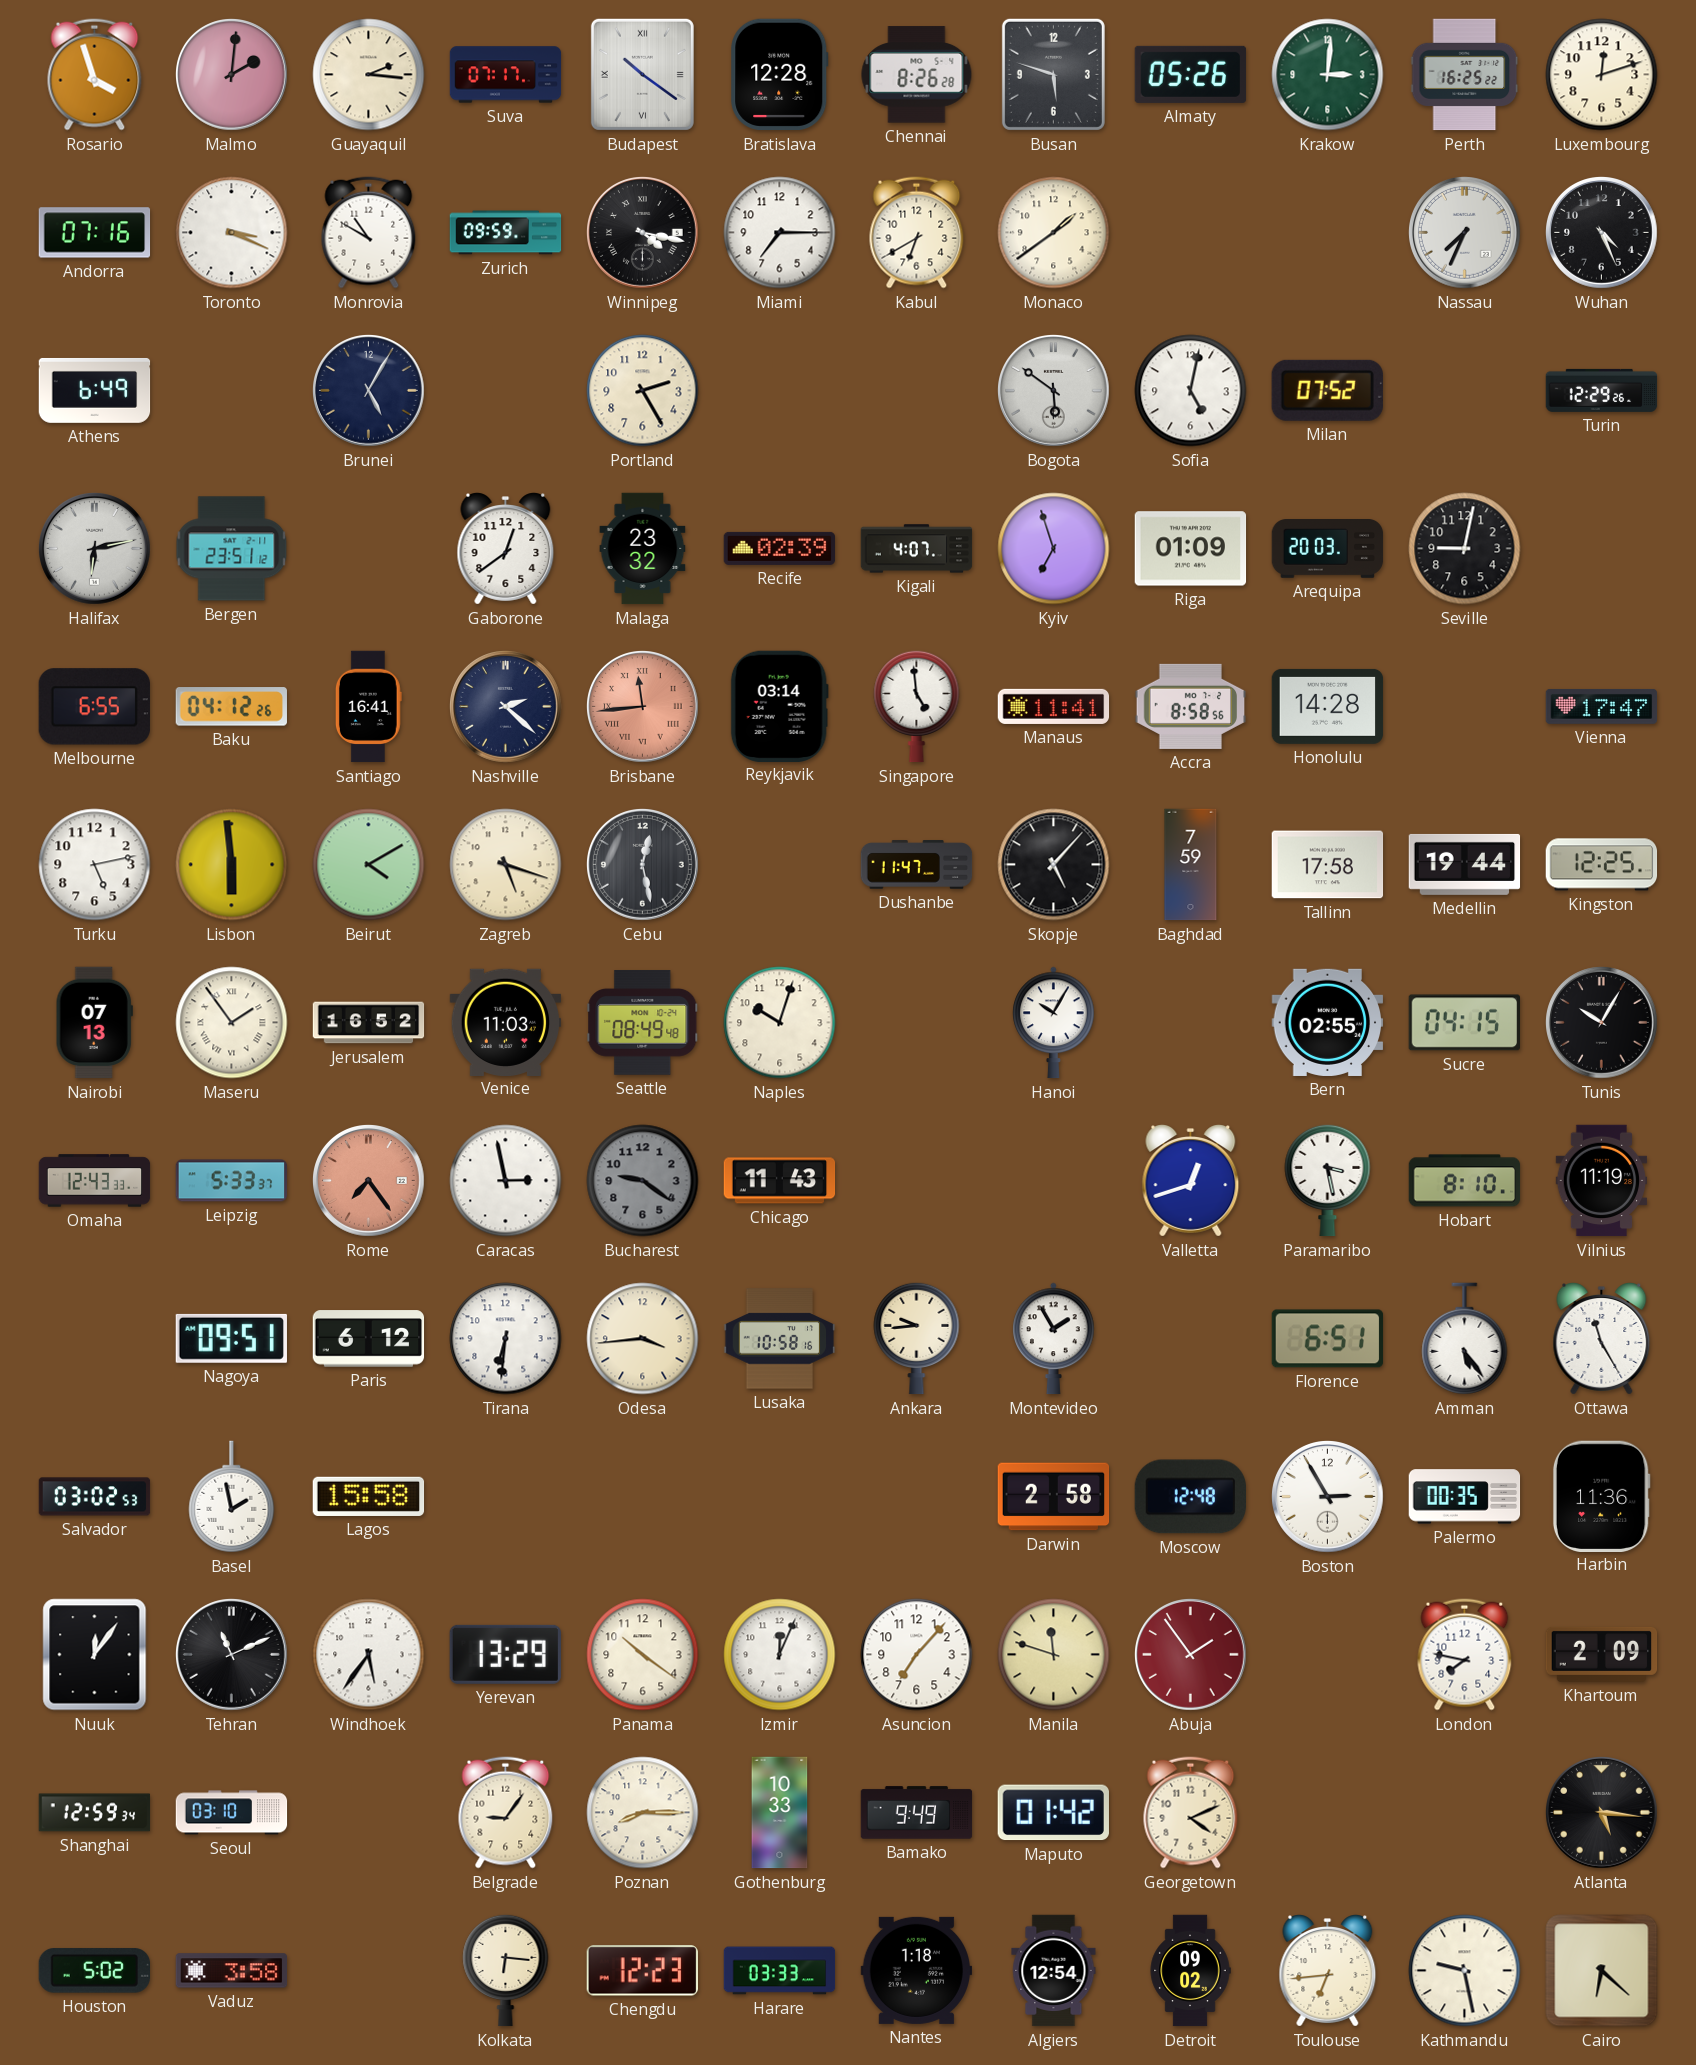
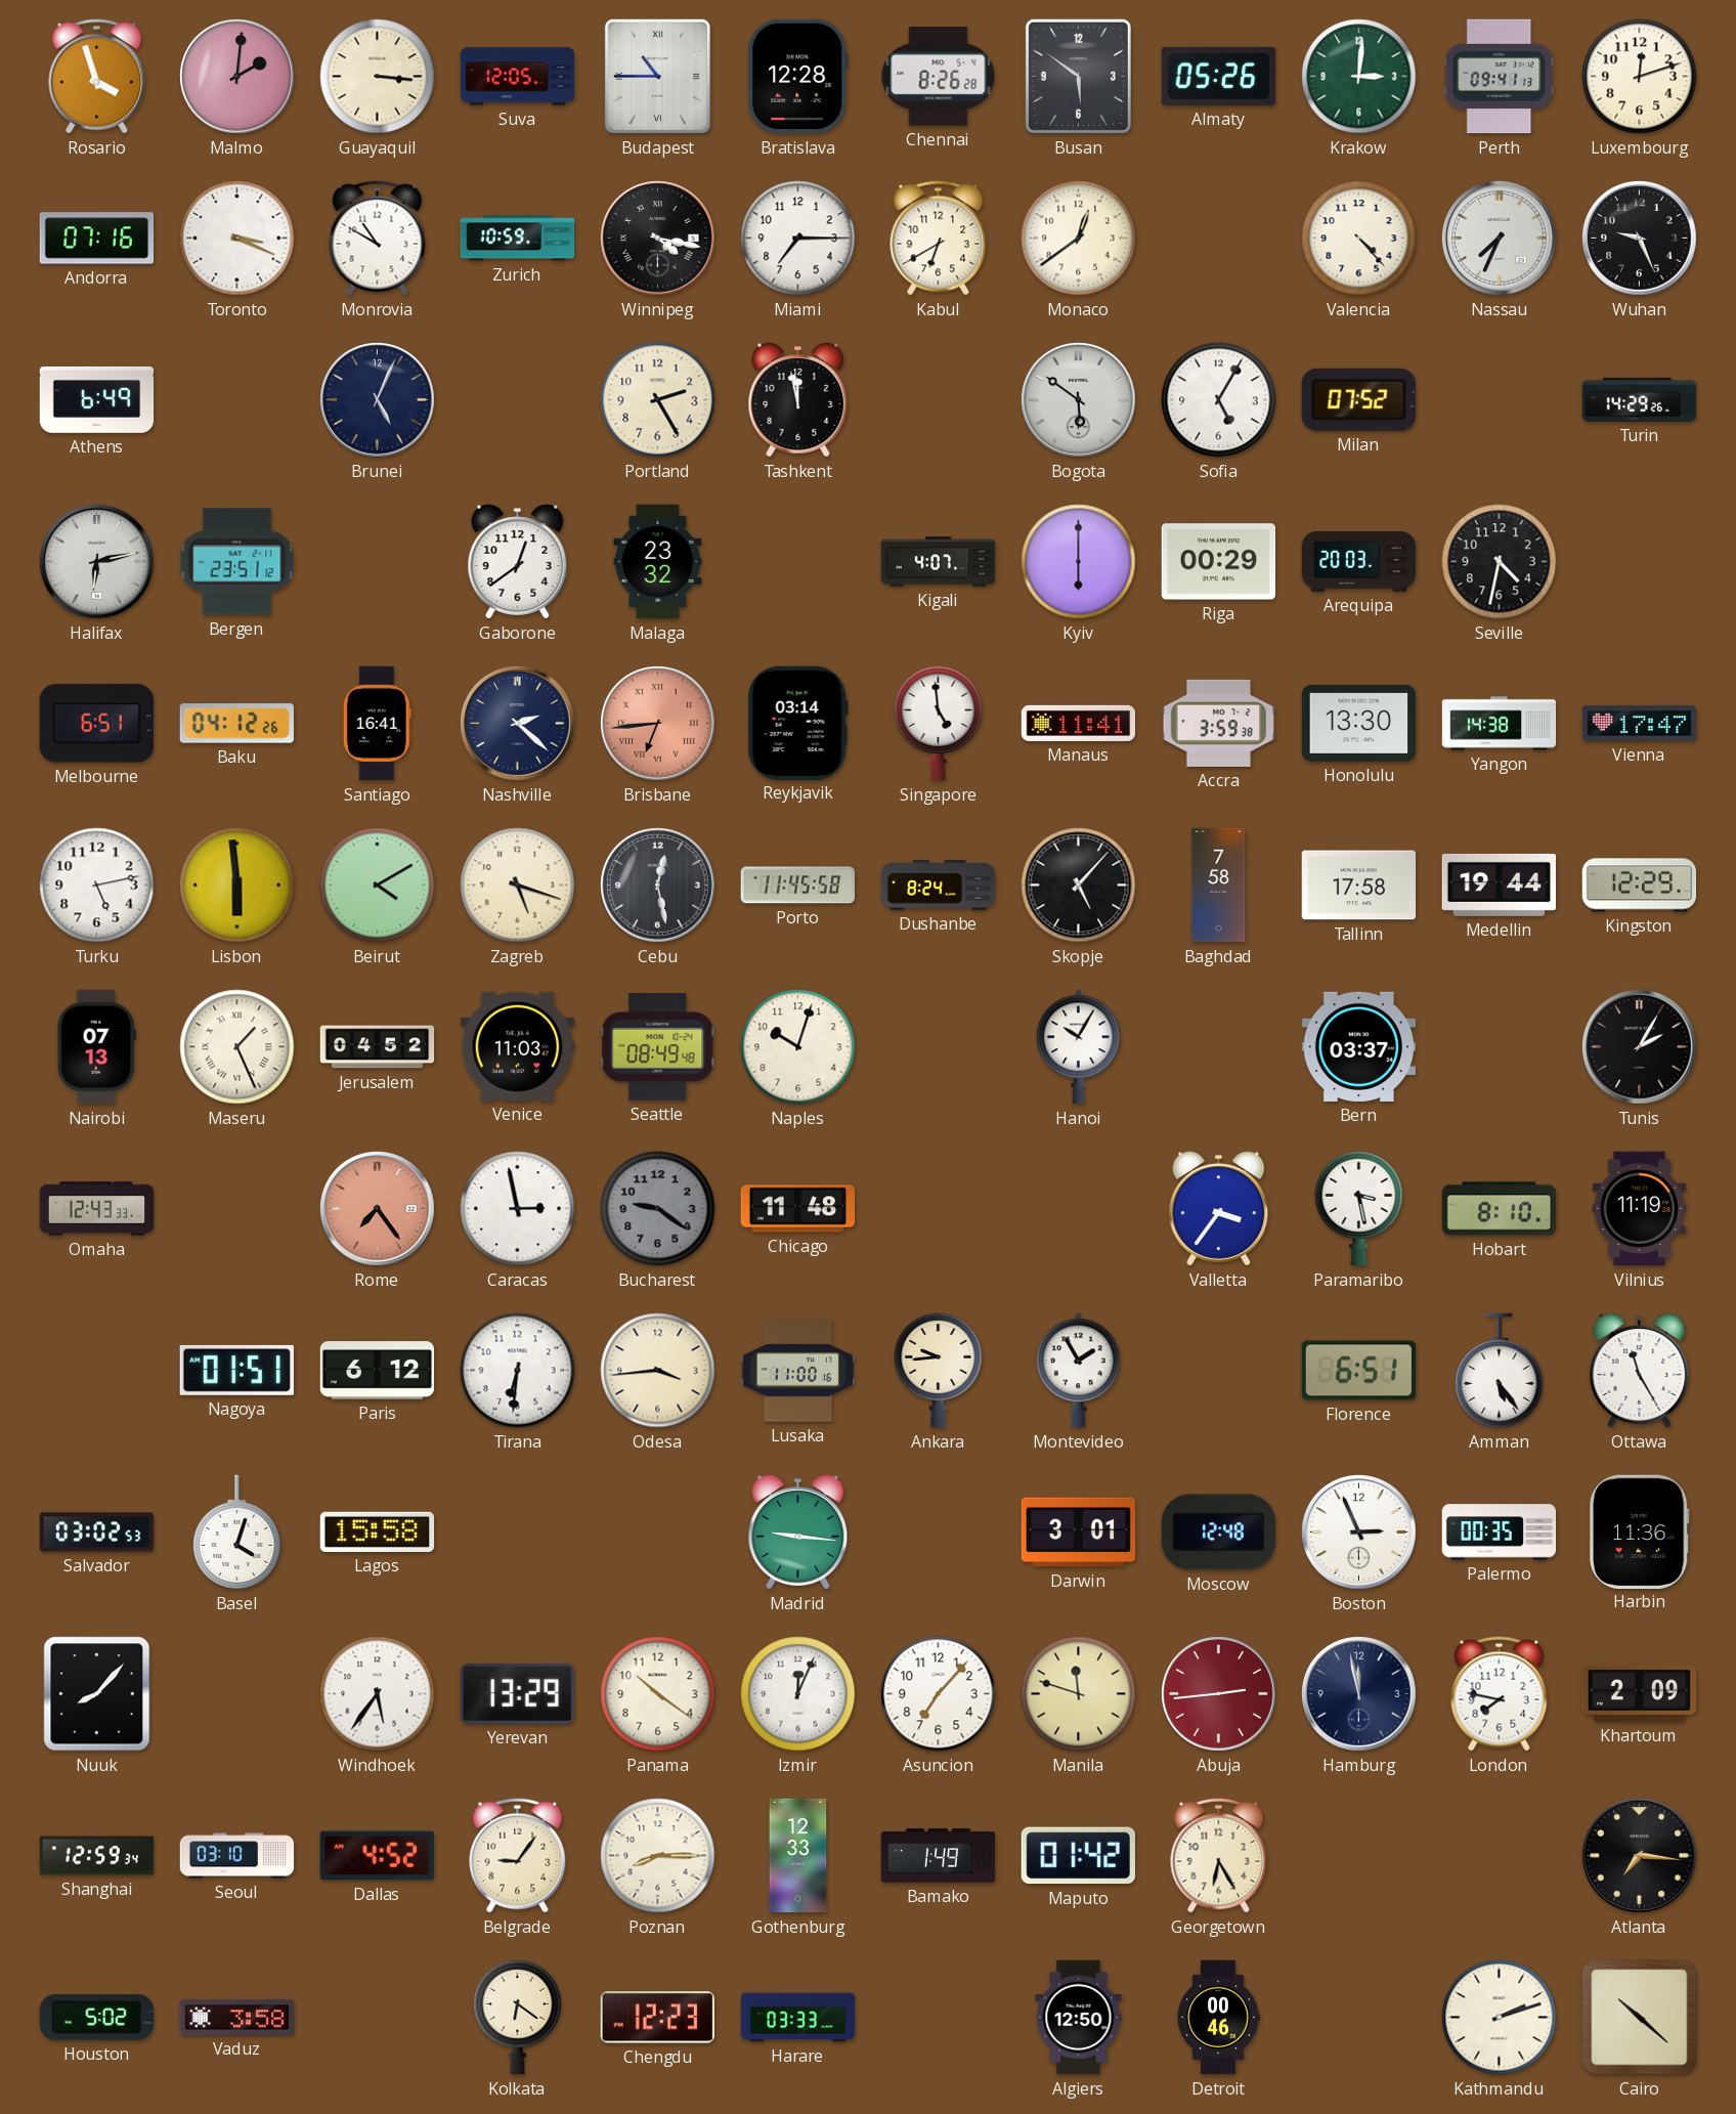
Guayaquil: 2:16 -> 3:16 (378, 77)
Suva: 07:17 -> 12:05 (518, 77)
Budapest: 10:21 -> 10:45 (657, 76)
Busan: 5:48 -> 5:51 (1078, 76)
Perth: 16:25 -> 09:41 (1500, 77)
Zurich: 09:59 -> 10:59 (518, 239)
Monaco: 1:39 -> 12:39 (1079, 239)
Valencia: none -> 4:23 (1359, 239)
Wuhan: 4:26 -> 9:26 (1640, 239)
Brunei: 5:05 -> 5:04 (378, 400)
Tashkent: none -> 11:58 (798, 400)
Sofia: 5:02 -> 5:05 (1219, 400)
Turin: 12:29 -> 14:29 (1640, 399)
Recife: 02:39 -> none (780, 548)
Kyiv: 6:57 -> 6:00 (1079, 562)
Riga: 01:09 -> 00:29 (1219, 562)
Seville: 9:02 -> 4:32 (1500, 562)
Melbourne: 6:55 -> 6:51 (96, 724)
Brisbane: 11:44 -> 6:44 (658, 724)
Accra: 8:58 -> 3:59 (1219, 723)
Honolulu: 14:28 -> 13:30 (1359, 723)
Yangon: none -> 14:38 (1500, 724)
Porto: none -> 11:45 (797, 886)
Dushanbe: 11:47 -> 8:24 (939, 886)
Baghdad: 7:59 -> 7:58 (1219, 886)
Kingston: 12:25 -> 12:29 (1640, 886)
Maseru: 1:54 -> 1:26 (237, 1047)
Jerusalem: 16:52 -> 04:52 (378, 1047)
Bern: 02:55 -> 03:37 (1359, 1046)
Sucre: 04:15 -> none (1464, 1023)
Tunis: 10:05 -> 2:05 (1640, 1047)
Leipzig: 5:33 -> none (232, 1181)
Chicago: 11:43 -> 11:48 (798, 1209)
Valletta: 12:42 -> 3:36 (1219, 1209)
Nagoya: 09:51 -> 01:51 (236, 1370)
Lusaka: 10:58 -> 11:00 (798, 1371)
Basel: 1:58 -> 4:03 (237, 1533)
Madrid: none -> 9:16 (798, 1533)
Darwin: 2:58 -> 3:01 (1079, 1533)
Boston: 2:55 -> 2:56 (1359, 1533)
Nuuk: 12:06 -> 8:07 (97, 1694)
Tehran: 11:11 -> none (232, 1655)
Abuja: 1:54 -> 2:44 (1219, 1694)
Hamburg: none -> 11:58 (1359, 1694)
Dallas: none -> 4:52 (377, 1856)
Gothenburg: 10:33 -> 12:33 (798, 1856)
Bamako: 9:49 -> 1:49 (939, 1856)
Georgetown: 4:11 -> 6:25 (1219, 1856)
Atlanta: 5:16 -> 7:16 (1640, 1856)
Kolkata: 6:16 -> 6:21 (518, 2017)
Nantes: 1:18 -> none (917, 1970)
Algiers: 12:54 -> 12:50 (1079, 2018)
Detroit: 09:02 -> 00:46 (1218, 2018)
Toulouse: 6:44 -> none (1328, 1971)
Kathmandu: 9:28 -> 2:12 (1500, 2018)
Cairo: 6:22 -> 10:22 (1640, 2018)
